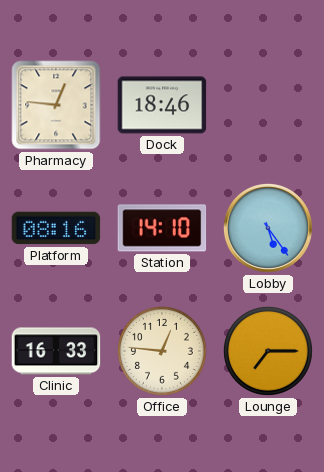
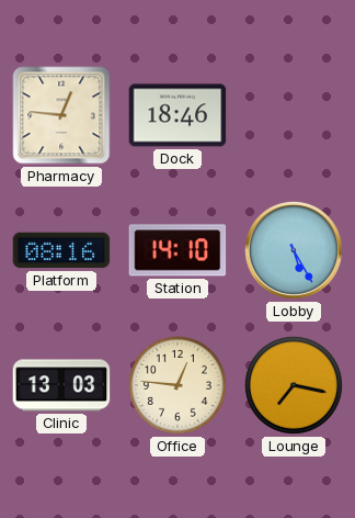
Lobby: 5:24 -> 5:25 (294, 250)
Clinic: 16:33 -> 13:03 (61, 385)
Lounge: 7:15 -> 7:17 (294, 385)
